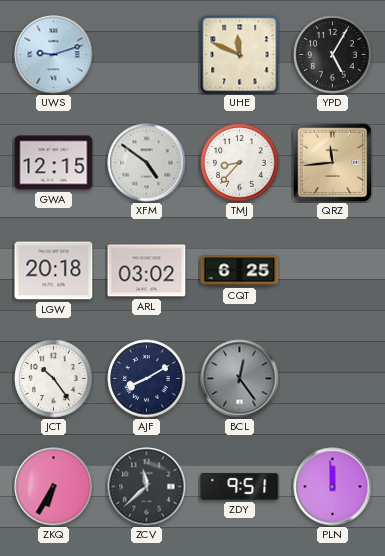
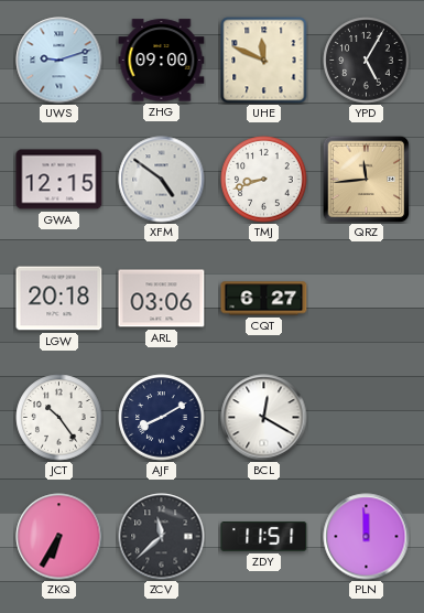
ZHG: none -> 09:00 (162, 61)
TMJ: 8:37 -> 8:42 (264, 180)
ARL: 03:02 -> 03:06 (162, 299)
CQT: 6:25 -> 6:27 (264, 299)
BCL: 12:24 -> 12:20 (264, 418)
BCL dial: grey -> white (264, 418)
ZDY: 9:51 -> 11:51 (264, 537)
